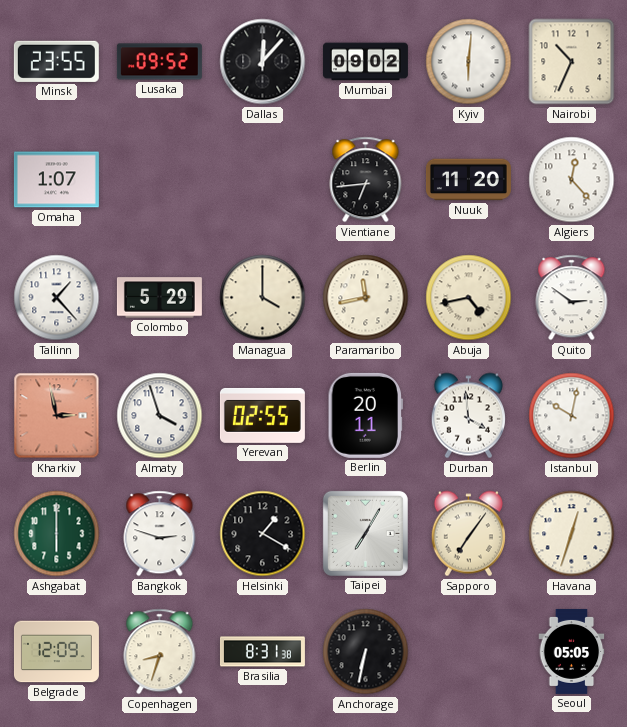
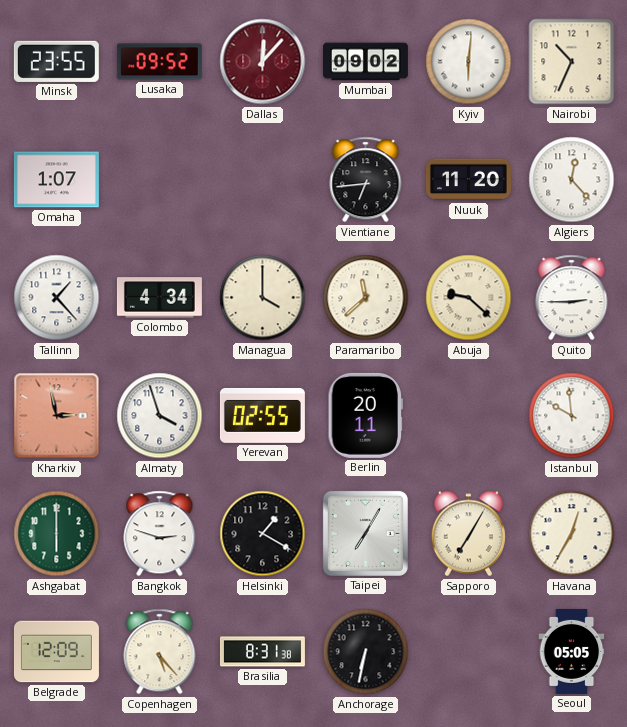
Dallas dial: black -> burgundy (263, 62)
Colombo: 5:29 -> 4:34 (159, 298)
Paramaribo: 11:43 -> 11:38 (366, 298)
Abuja: 4:43 -> 9:22 (469, 298)
Quito: 2:51 -> 2:45 (572, 298)
Durban: 3:59 -> none (468, 416)
Istanbul: 10:02 -> 9:59 (572, 416)
Sapporo: 7:06 -> 7:05 (468, 534)
Havana: 12:33 -> 12:35 (572, 534)
Copenhagen: 8:33 -> 5:23 (160, 652)
